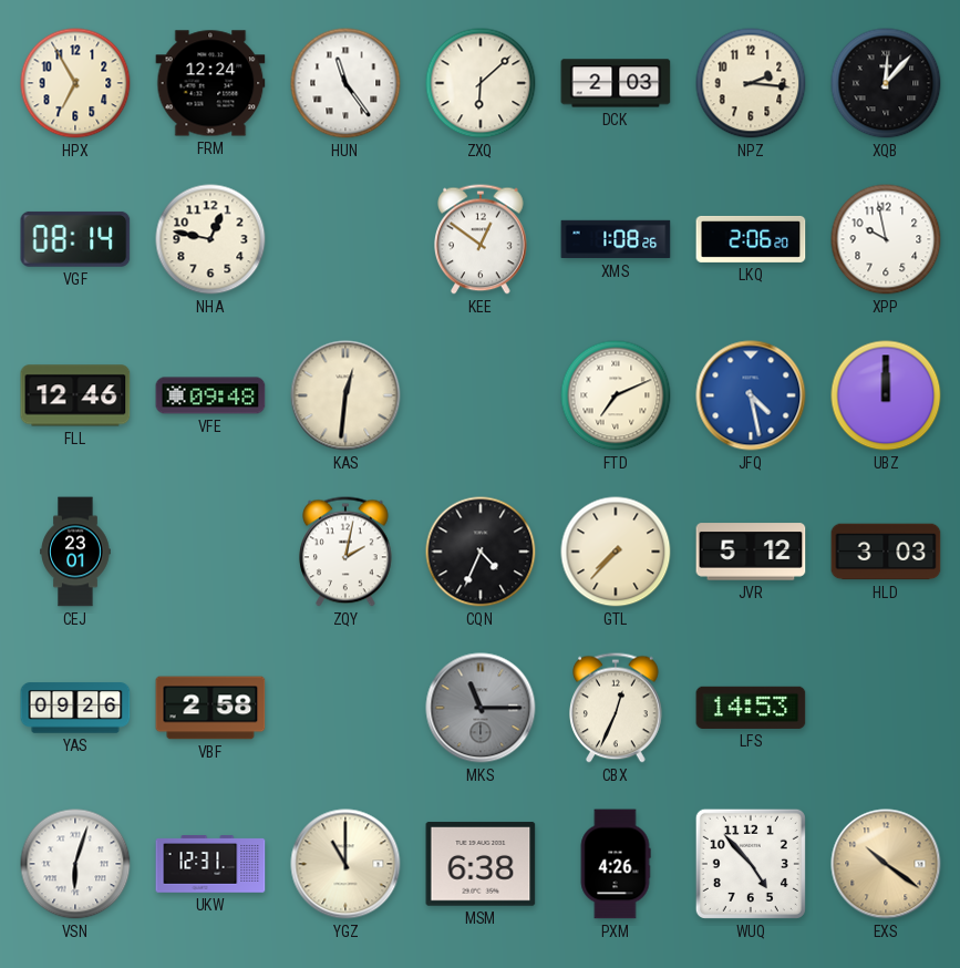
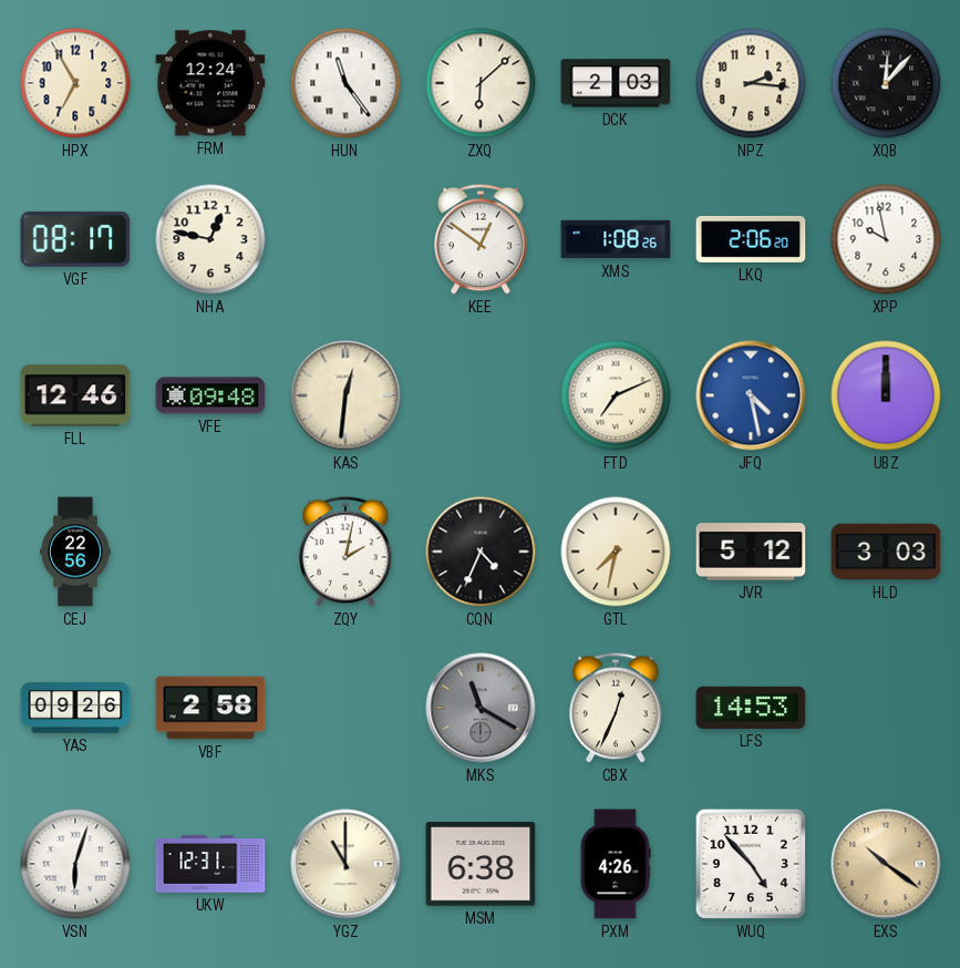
VGF: 08:14 -> 08:17 (75, 239)
CEJ: 23:01 -> 22:56 (75, 552)
GTL: 7:37 -> 7:32 (616, 552)
MKS: 11:15 -> 11:20 (481, 708)
